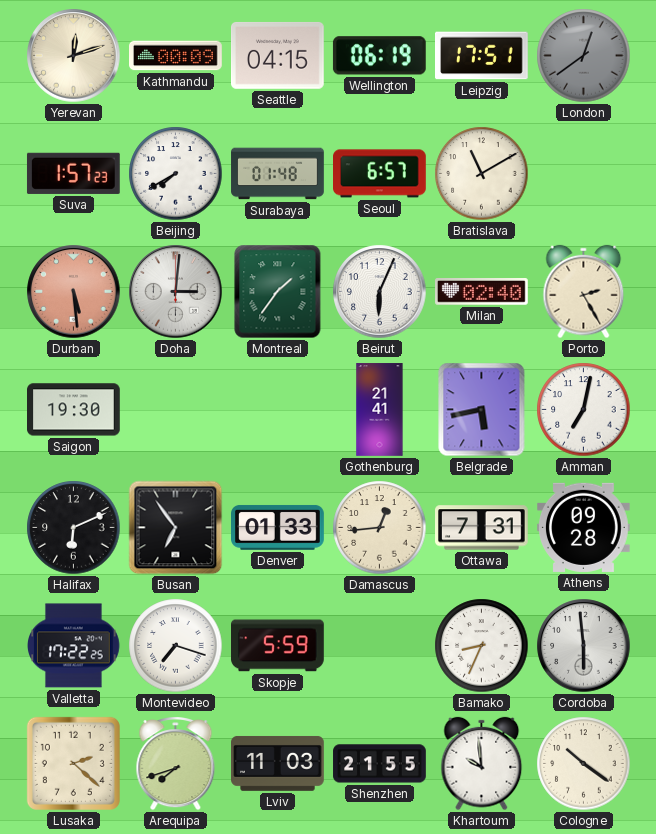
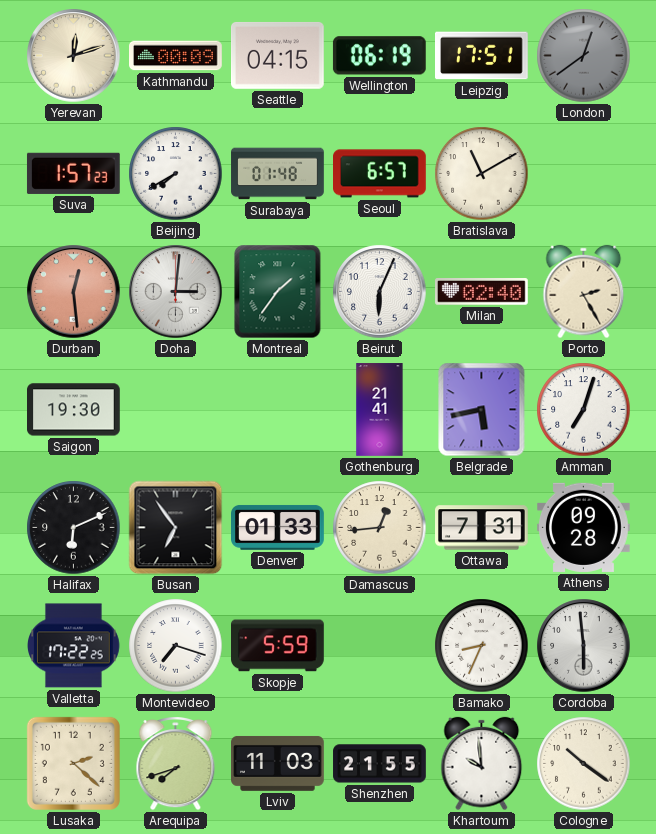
Durban: 5:29 -> 12:29 (74, 292)
Amman: 7:02 -> 7:03 (584, 410)
